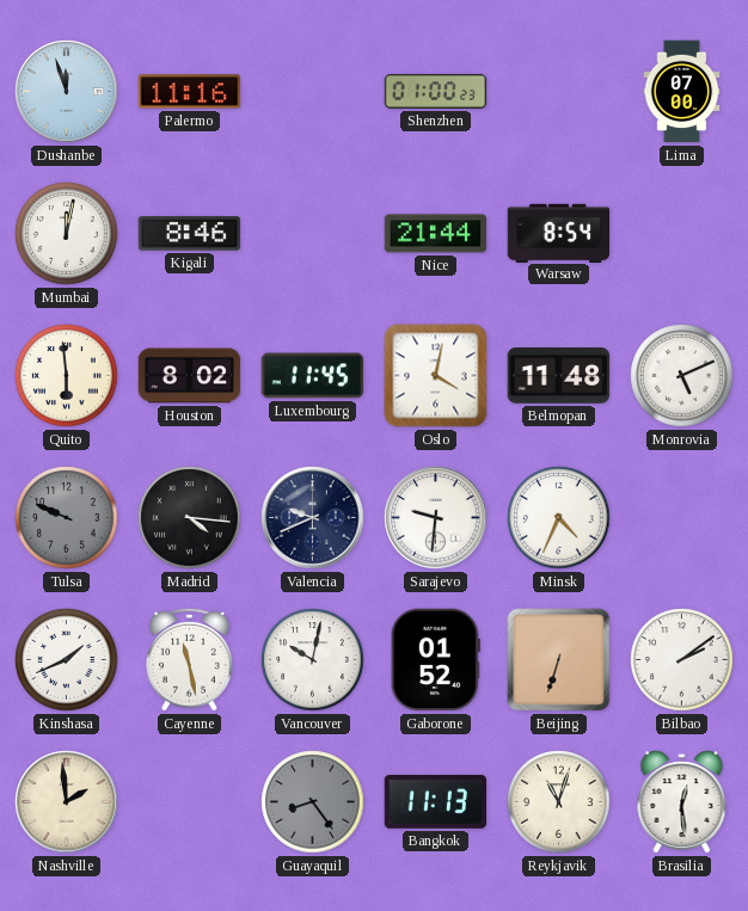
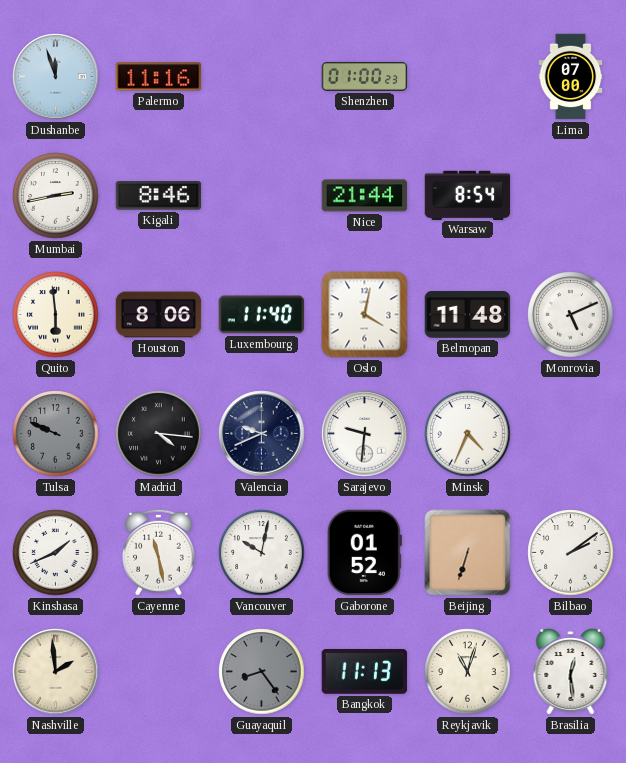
Mumbai: 12:02 -> 2:43 (56, 196)
Houston: 8:02 -> 8:06 (159, 315)
Luxembourg: 11:45 -> 11:40 (262, 315)
